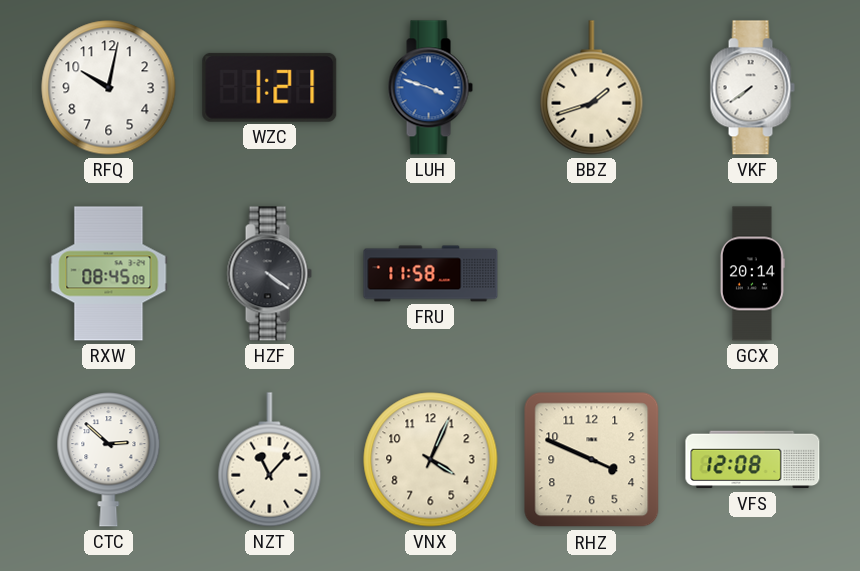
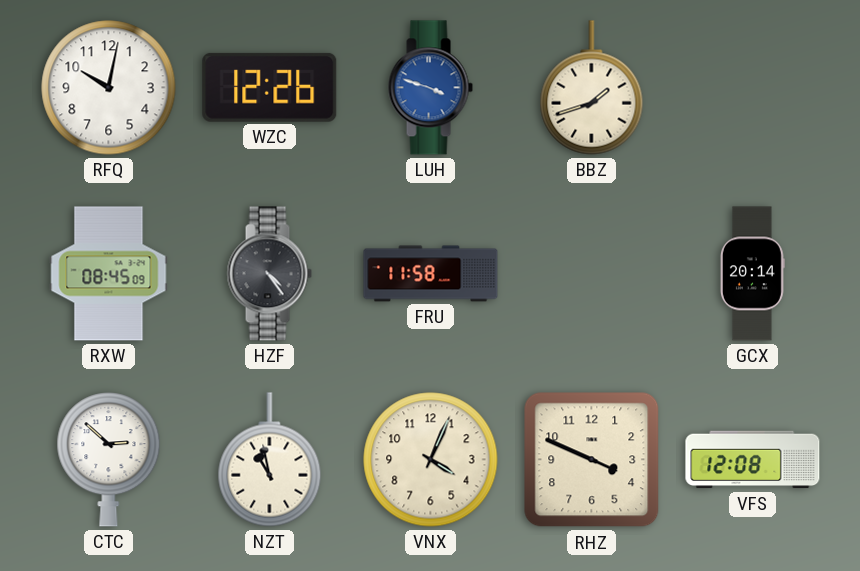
WZC: 1:21 -> 12:26 (270, 87)
VKF: 7:39 -> none (752, 88)
HZF: 4:21 -> 4:24 (269, 274)
NZT: 11:07 -> 10:58 (270, 460)
